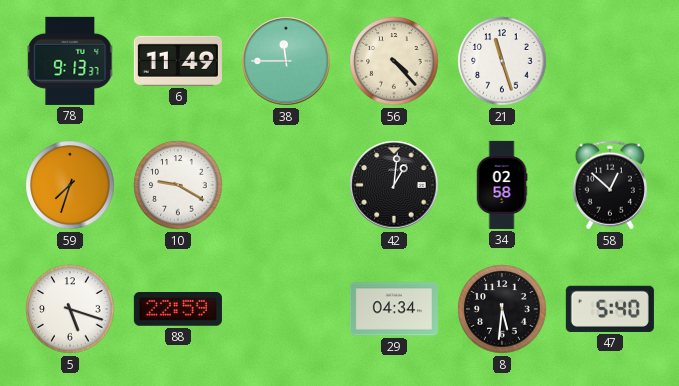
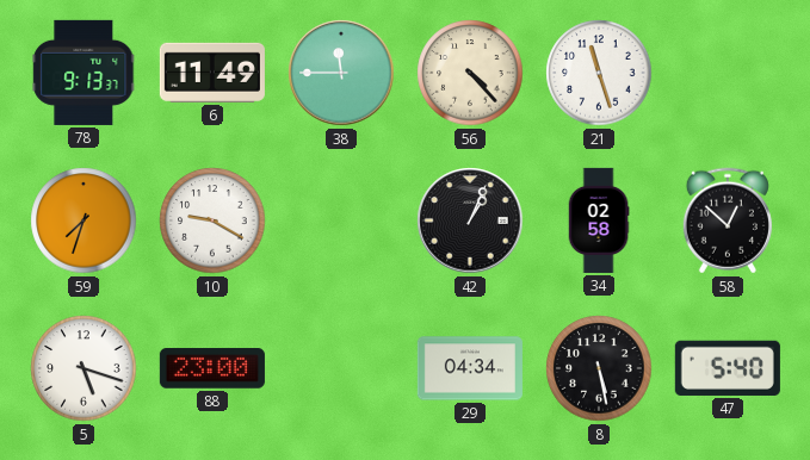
42: 1:01 -> 1:04 (470, 220)
88: 22:59 -> 23:00 (212, 369)
8: 5:31 -> 5:28 (599, 368)
